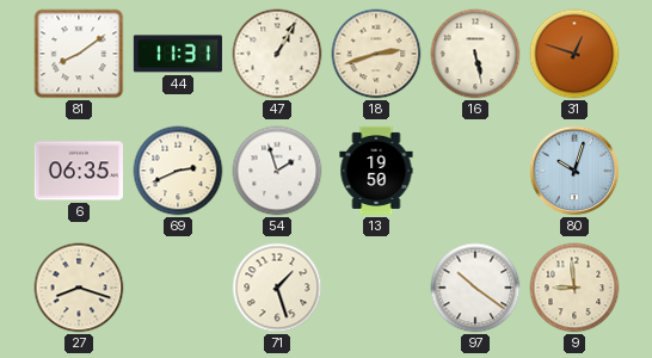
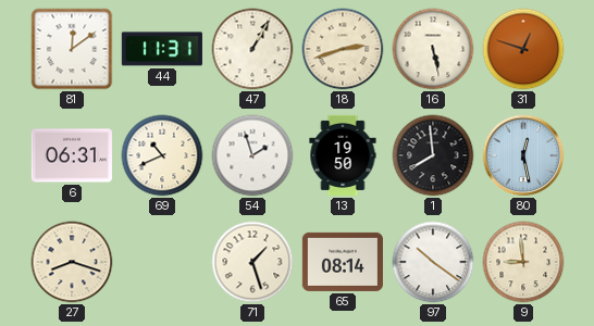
81: 8:09 -> 12:09 (72, 49)
6: 06:35 -> 06:31 (72, 155)
69: 2:41 -> 10:41 (162, 155)
1: none -> 7:59 (433, 155)
80: 10:03 -> 12:28 (523, 155)
65: none -> 08:14 (343, 262)
